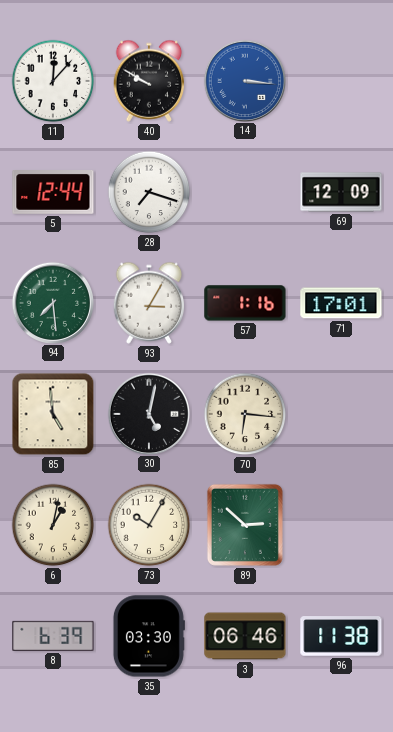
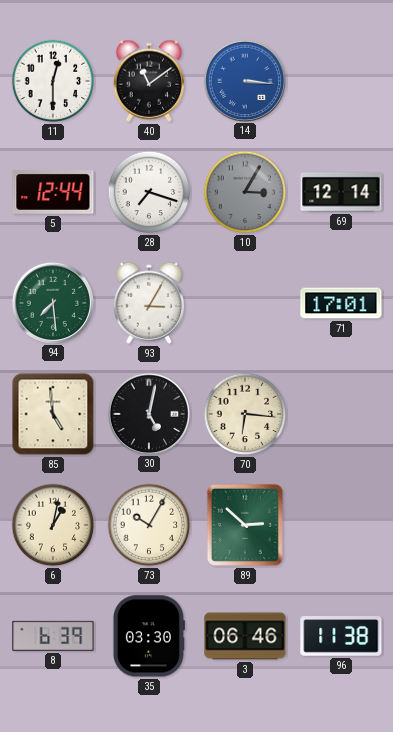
11: 12:07 -> 12:30 (53, 81)
40: 9:50 -> 11:09 (149, 81)
10: none -> 3:05 (245, 192)
69: 12:09 -> 12:14 (341, 192)
57: 1:16 -> none (245, 303)
